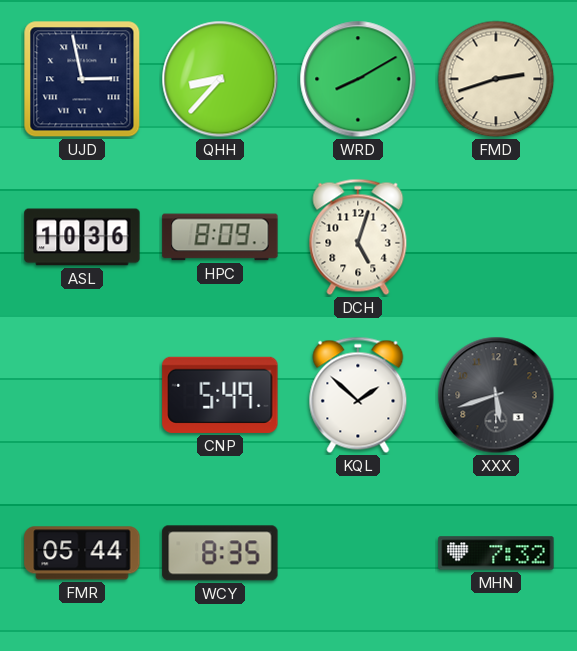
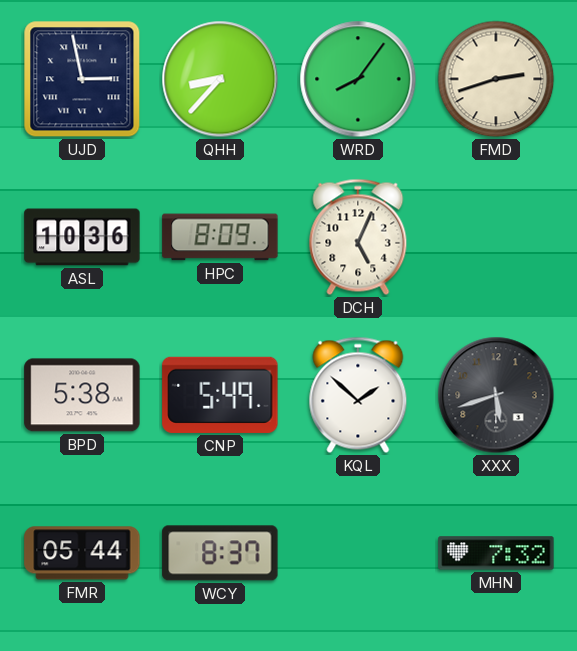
WRD: 8:10 -> 8:06 (358, 79)
DCH: 5:03 -> 5:04 (358, 237)
BPD: none -> 5:38 (82, 395)
WCY: 8:35 -> 8:37 (220, 553)
